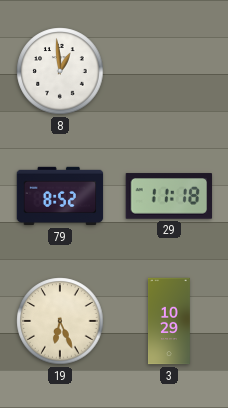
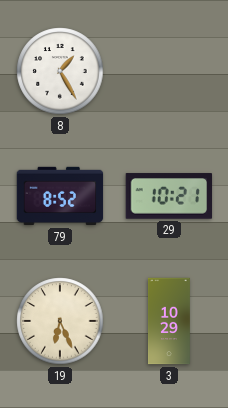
8: 12:59 -> 1:25 (60, 71)
29: 11:18 -> 10:21 (169, 196)
